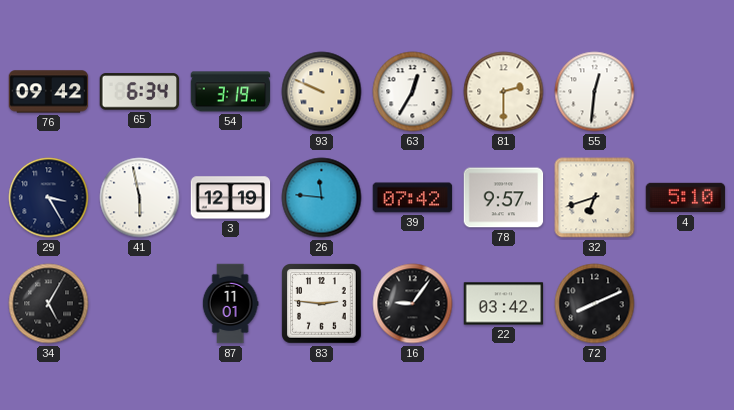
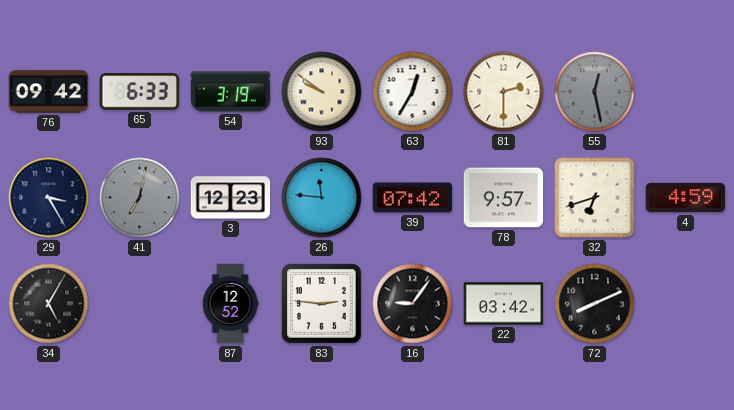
65: 6:34 -> 6:33 (140, 92)
93: 9:49 -> 9:51 (322, 92)
55: 12:31 -> 12:28 (595, 92)
55 dial: white -> grey (595, 92)
41: 5:58 -> 7:02 (140, 198)
41 dial: white -> grey (140, 198)
3: 12:19 -> 12:23 (231, 198)
4: 5:10 -> 4:59 (686, 198)
87: 11:01 -> 12:52 (230, 304)
